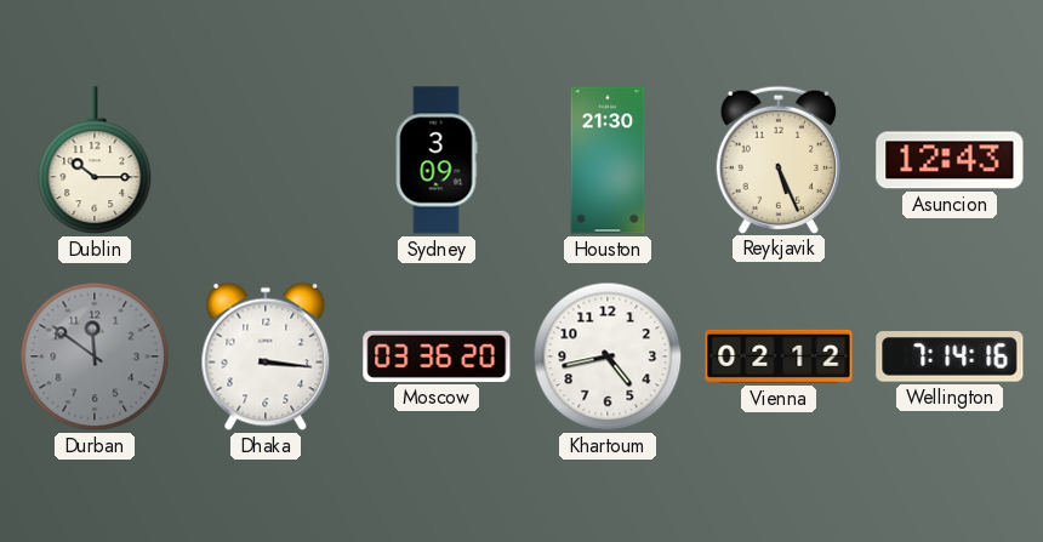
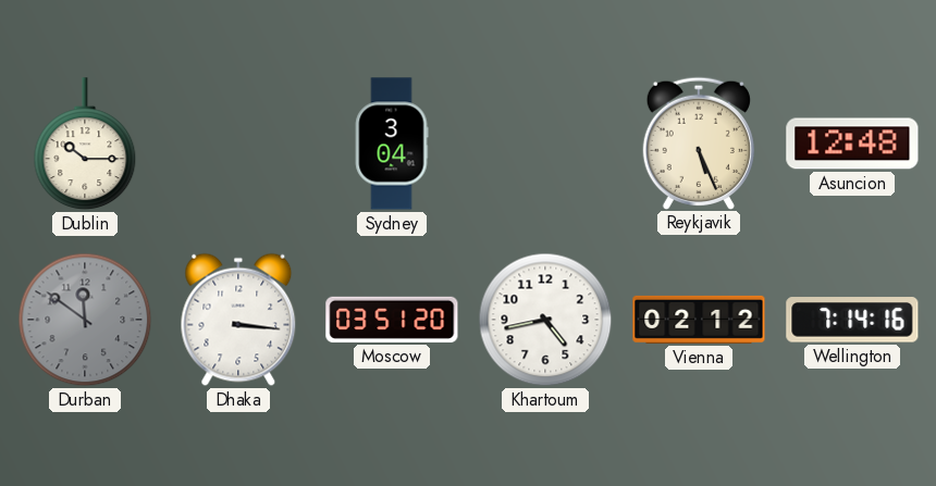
Sydney: 3:09 -> 3:04 (392, 144)
Houston: 21:30 -> none (608, 160)
Asuncion: 12:43 -> 12:48 (852, 144)
Moscow: 03:36 -> 03:51 (392, 320)
